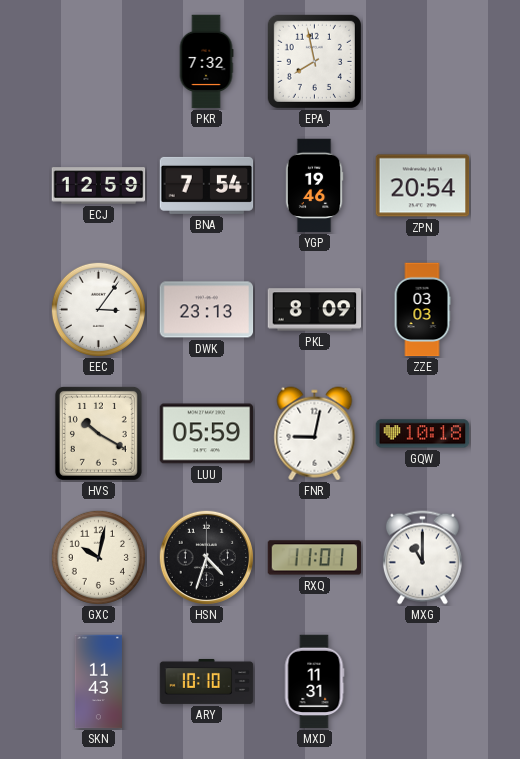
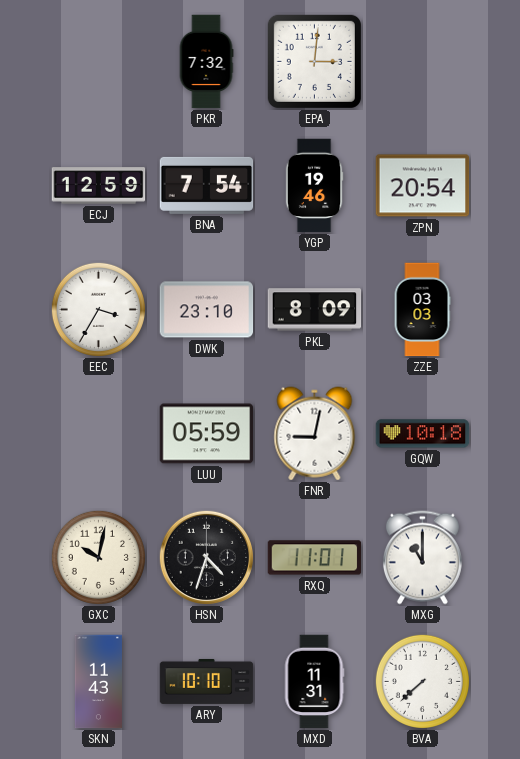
EPA: 7:58 -> 3:01 (314, 61)
EEC: 3:06 -> 3:35 (98, 309)
DWK: 23:13 -> 23:10 (207, 310)
HVS: 10:20 -> none (98, 433)
BVA: none -> 7:38 (422, 681)
